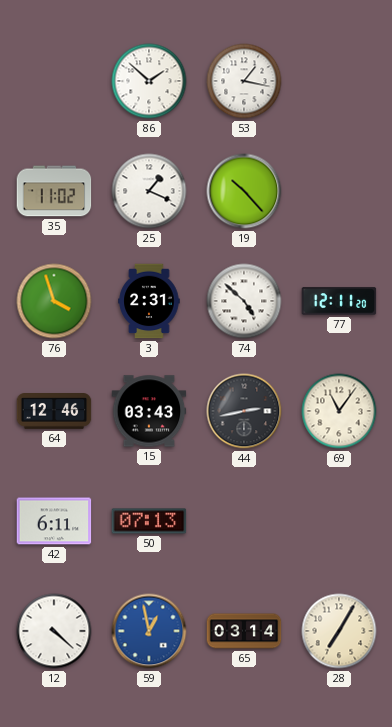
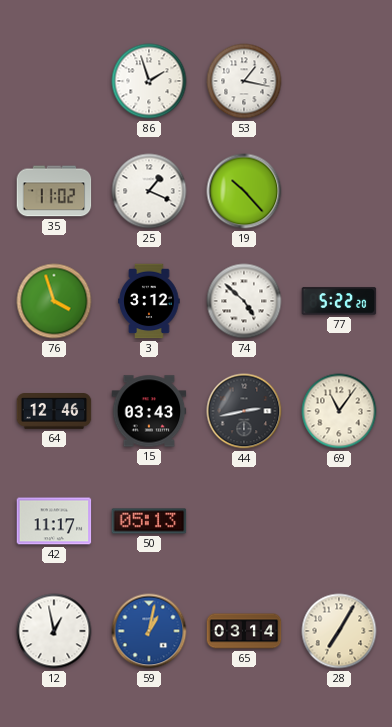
86: 1:52 -> 1:57 (149, 81)
3: 2:31 -> 3:12 (149, 301)
77: 12:11 -> 5:22 (339, 301)
42: 6:11 -> 11:17 (54, 521)
50: 07:13 -> 05:13 (149, 521)
12: 4:22 -> 12:58 (54, 631)
59: 12:58 -> 1:02 (149, 631)
